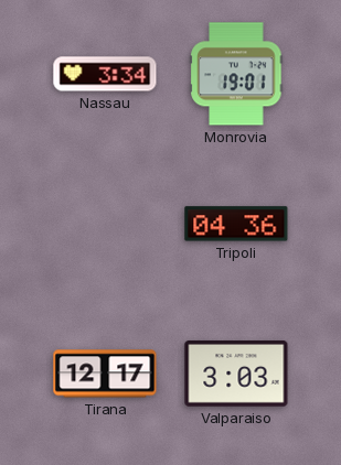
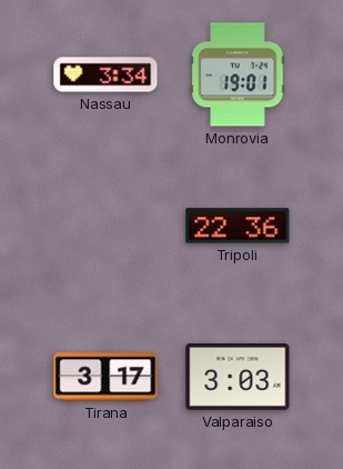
Tripoli: 04:36 -> 22:36 (238, 226)
Tirana: 12:17 -> 3:17 (105, 377)
